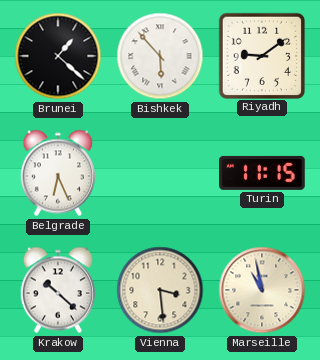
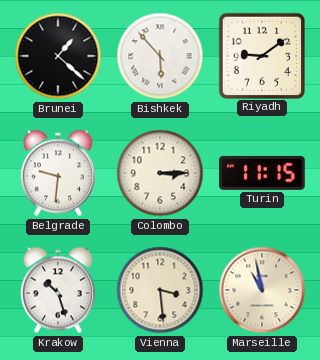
Belgrade: 6:26 -> 9:31 (58, 173)
Colombo: none -> 3:15 (160, 173)
Krakow: 10:22 -> 10:27 (58, 290)
